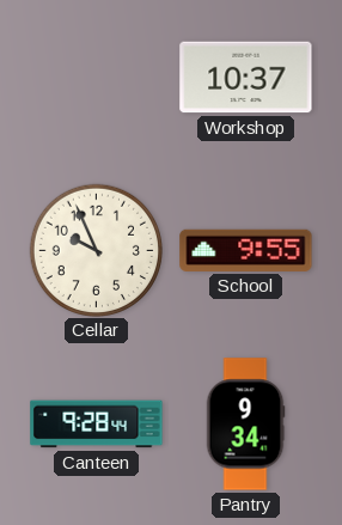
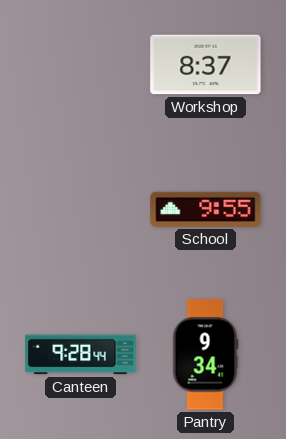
Workshop: 10:37 -> 8:37 (206, 65)
Cellar: 9:56 -> none (96, 250)
